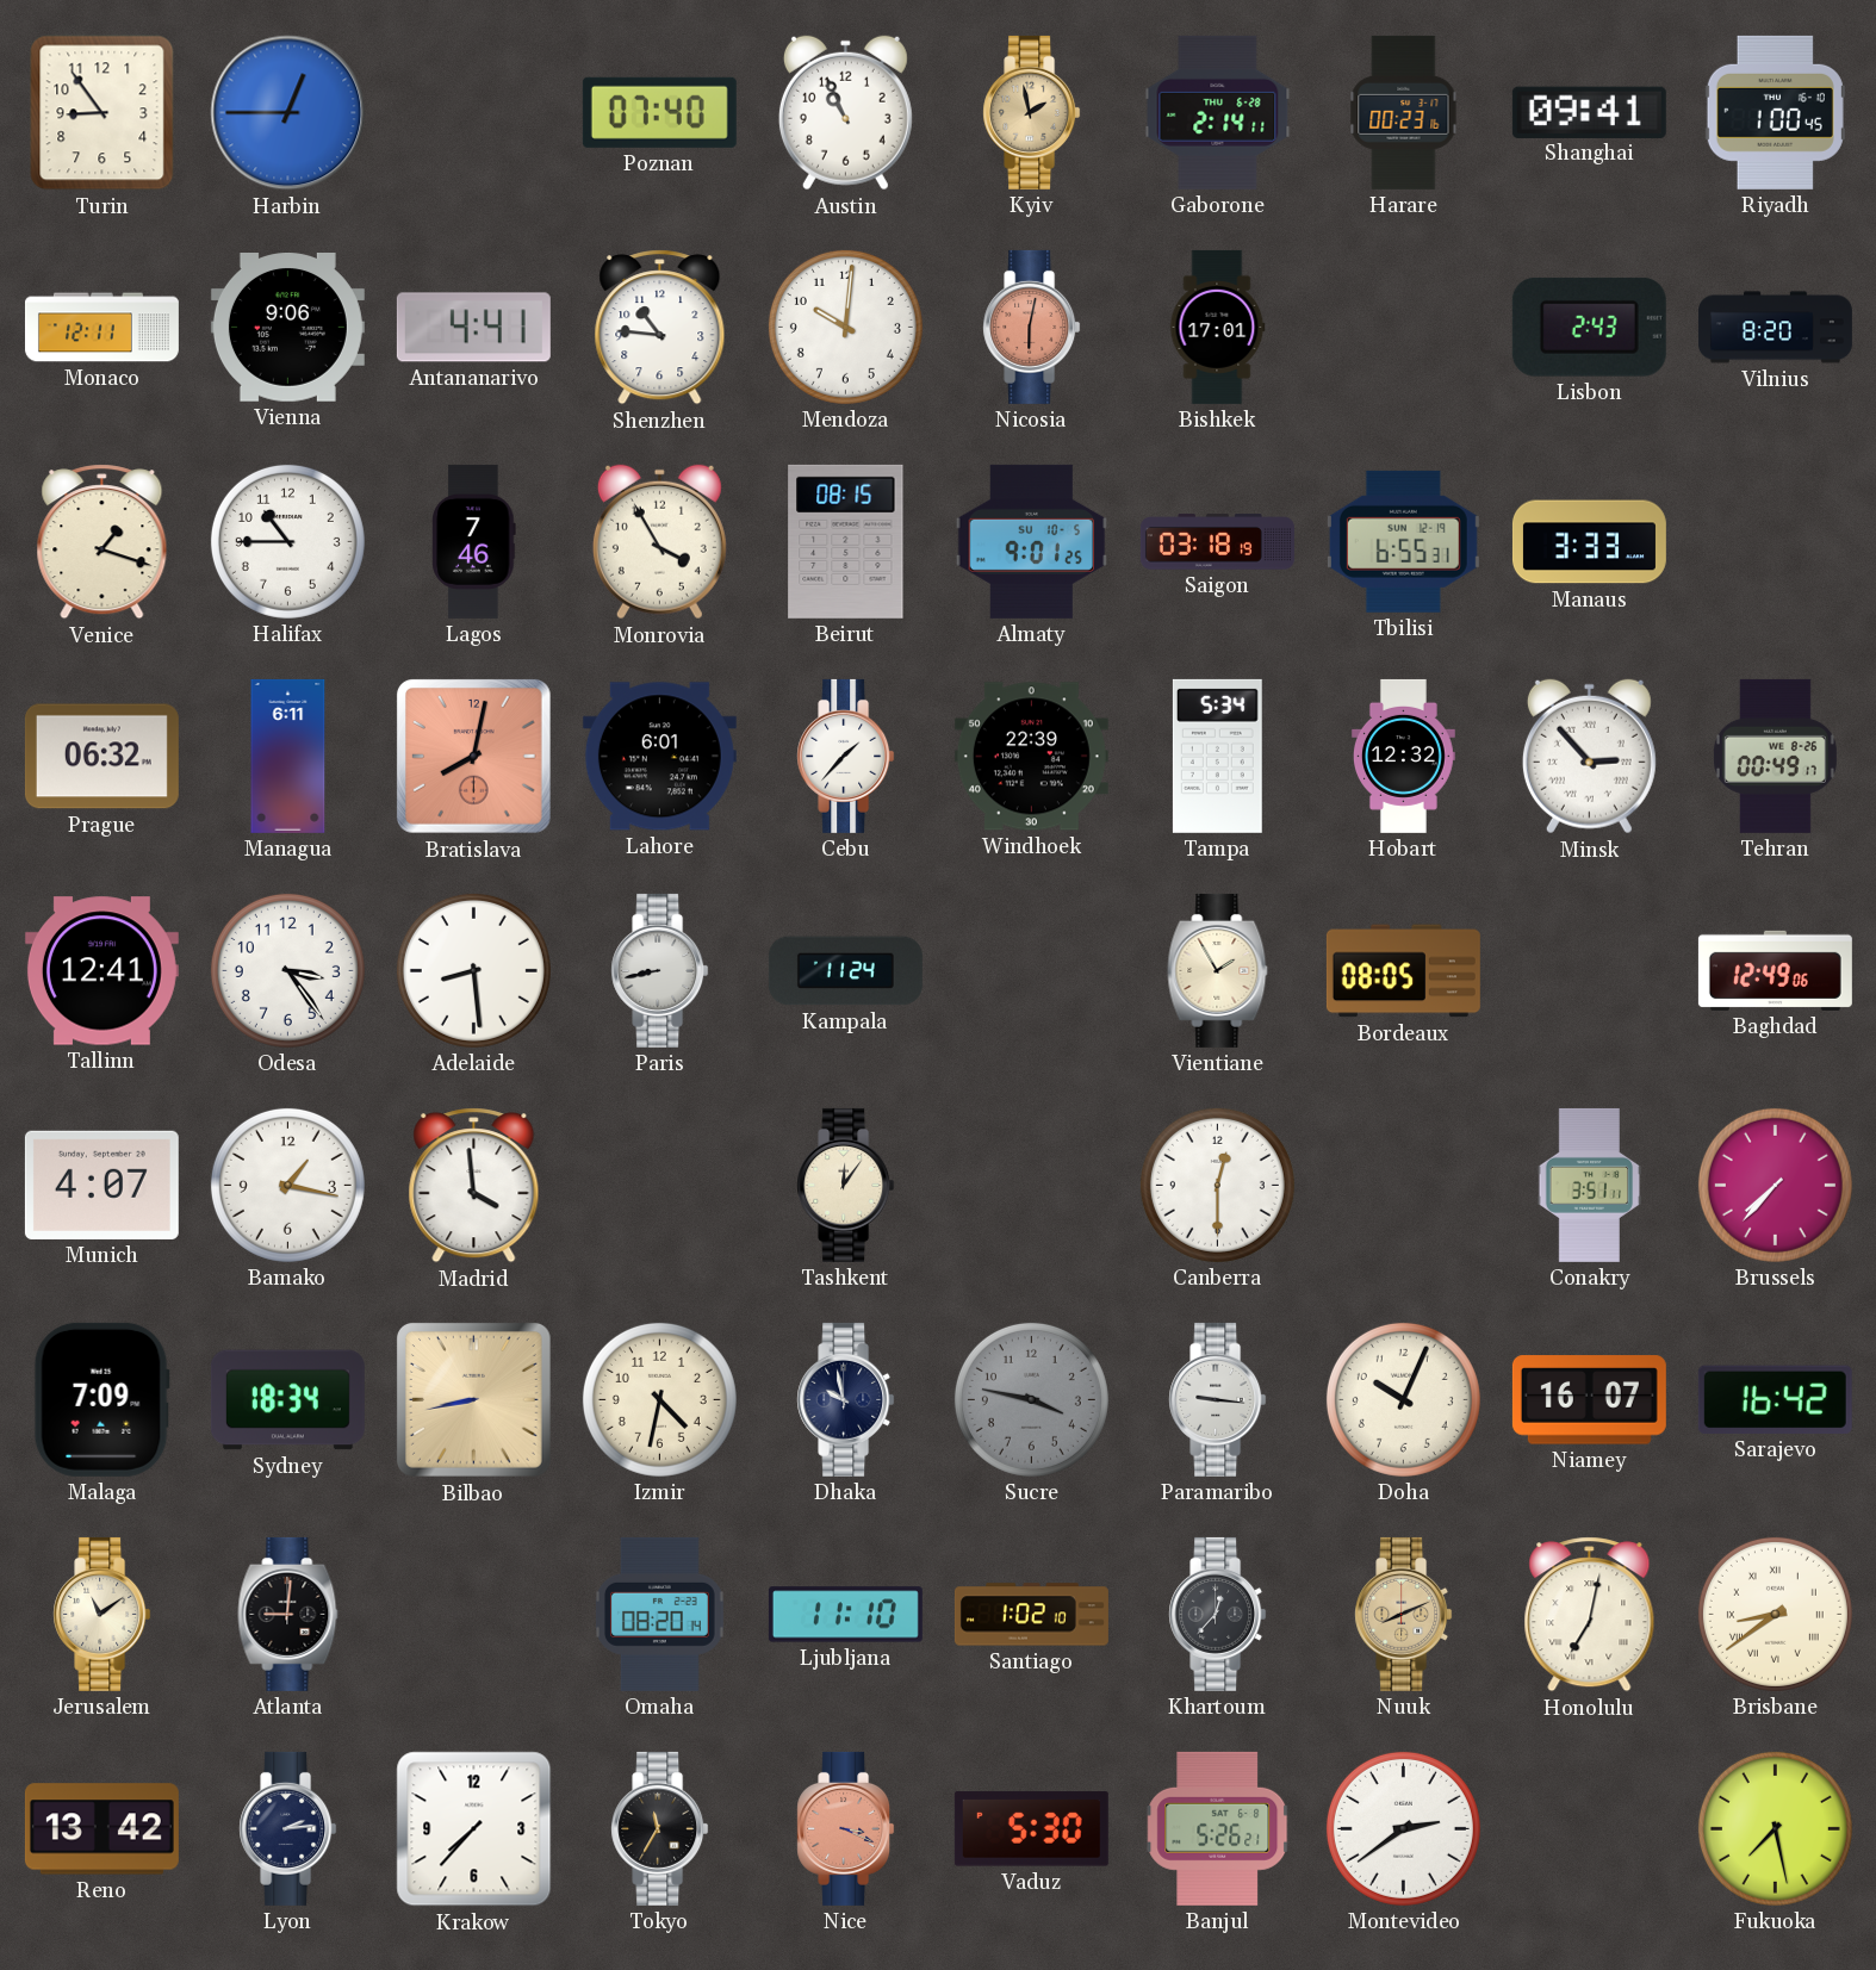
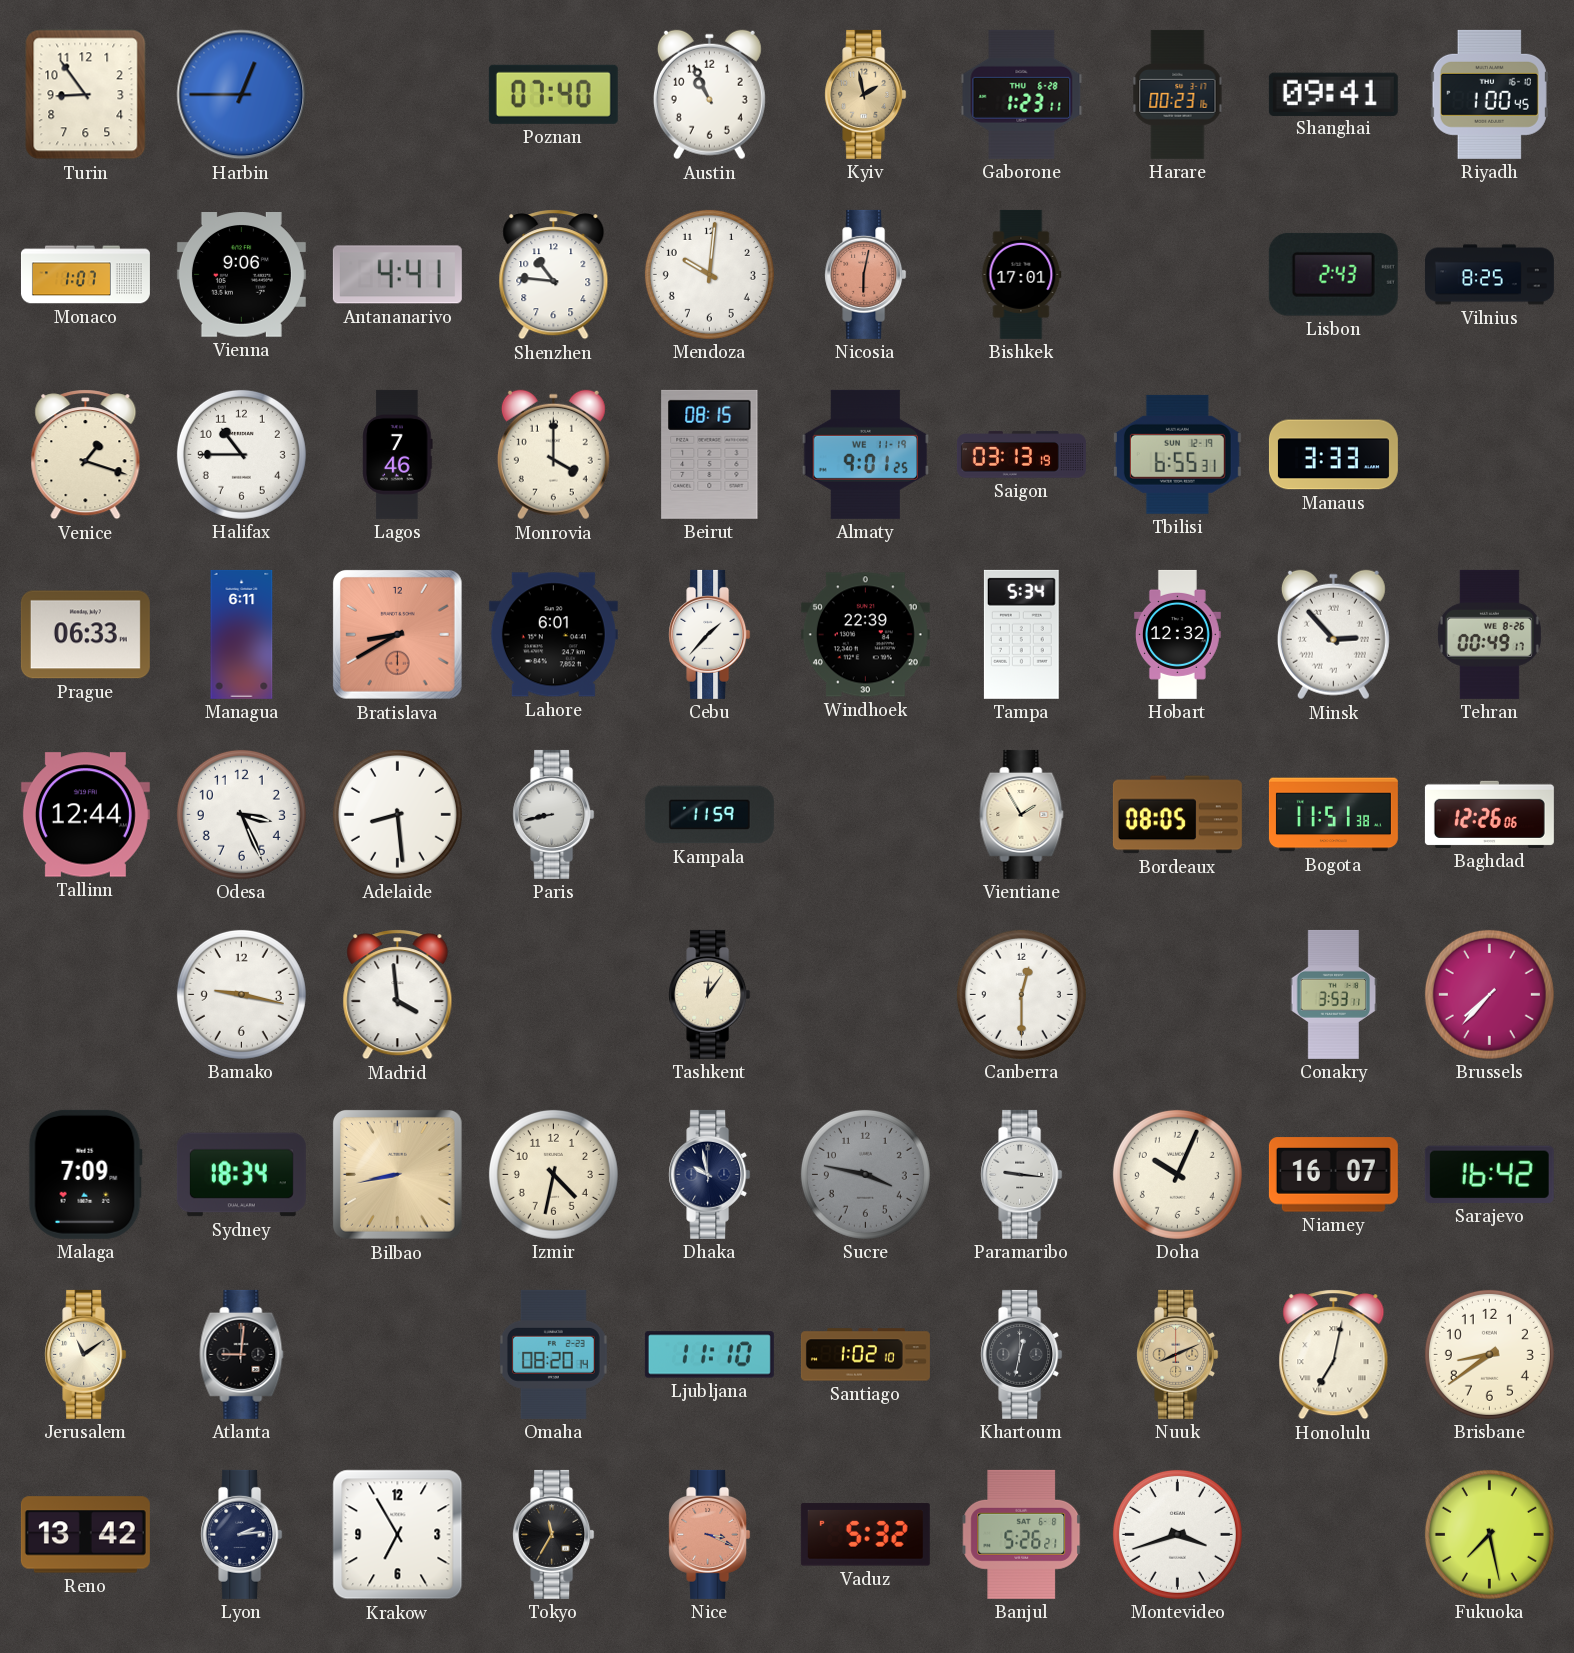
Gaborone: 2:14 -> 1:23 (1022, 94)
Monaco: 12:11 -> 1:07 (85, 275)
Vilnius: 8:20 -> 8:25 (1489, 275)
Monrovia: 3:55 -> 4:00 (553, 455)
Almaty date: SU 10-5 -> WE 11-19 (866, 454)
Saigon: 03:18 -> 03:13 (1021, 455)
Prague: 06:32 -> 06:33 (85, 635)
Bratislava: 8:02 -> 8:40 (397, 634)
Tallinn: 12:41 -> 12:44 (85, 815)
Odesa: 3:24 -> 3:26 (241, 814)
Kampala: 11:24 -> 11:59 (709, 815)
Bogota: none -> 11:51 (1333, 815)
Baghdad: 12:49 -> 12:26 (1489, 814)
Munich: 4:07 -> none (101, 1185)
Bamako: 1:17 -> 9:17 (241, 994)
Conakry: 3:51 -> 3:53 (1334, 994)
Khartoum: 12:37 -> 12:32 (1022, 1354)
Brisbane numerals: Roman -> Arabic (1489, 1354)
Krakow: 7:37 -> 6:55 (398, 1535)
Vaduz: 5:30 -> 5:32 (865, 1535)
Montevideo: 2:39 -> 3:42 (1177, 1534)
